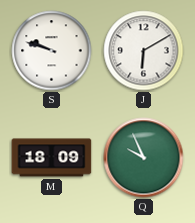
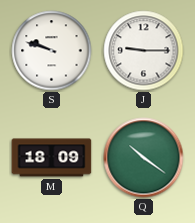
J: 6:10 -> 9:15 (144, 51)
Q: 9:56 -> 10:21 (144, 158)
